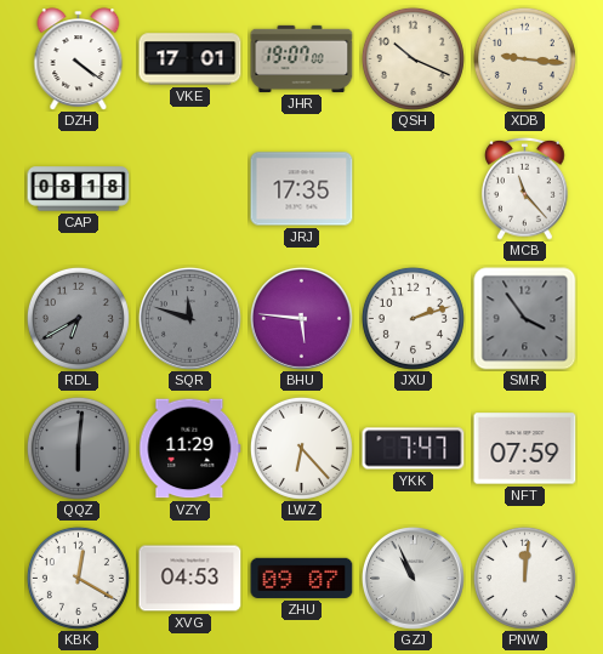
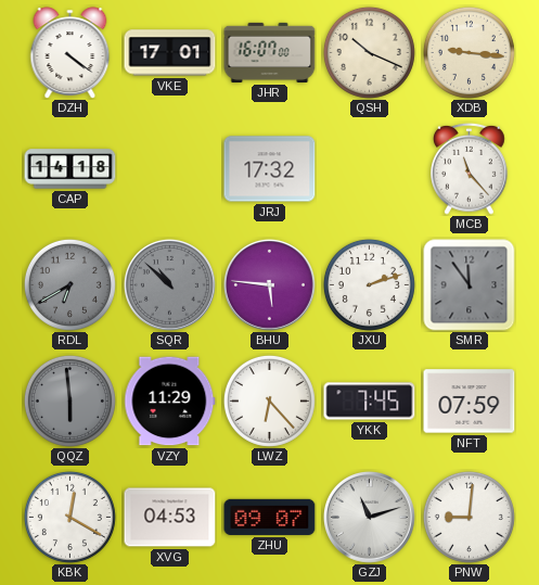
JHR: 19:07 -> 16:07 (270, 52)
CAP: 08:18 -> 14:18 (70, 169)
JRJ: 17:35 -> 17:32 (270, 169)
SQR: 11:48 -> 10:52 (169, 284)
SMR: 3:54 -> 11:54 (470, 285)
QQZ: 6:01 -> 5:59 (69, 400)
YKK: 7:47 -> 7:45 (370, 402)
GZJ: 10:56 -> 11:12 (369, 517)
PNW: 12:01 -> 9:01 (469, 517)
